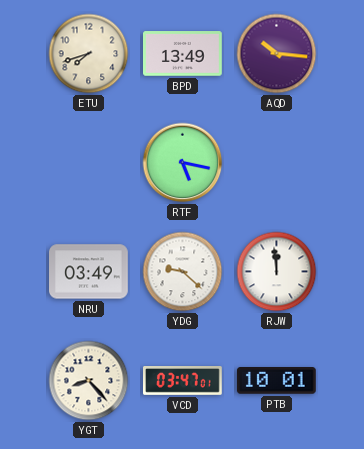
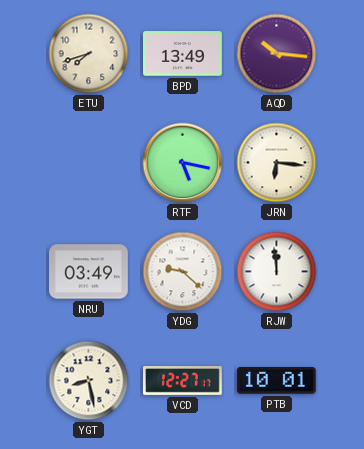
JRN: none -> 6:16 (277, 163)
YGT: 8:23 -> 8:28 (89, 381)
VCD: 03:47 -> 12:27 (183, 381)
